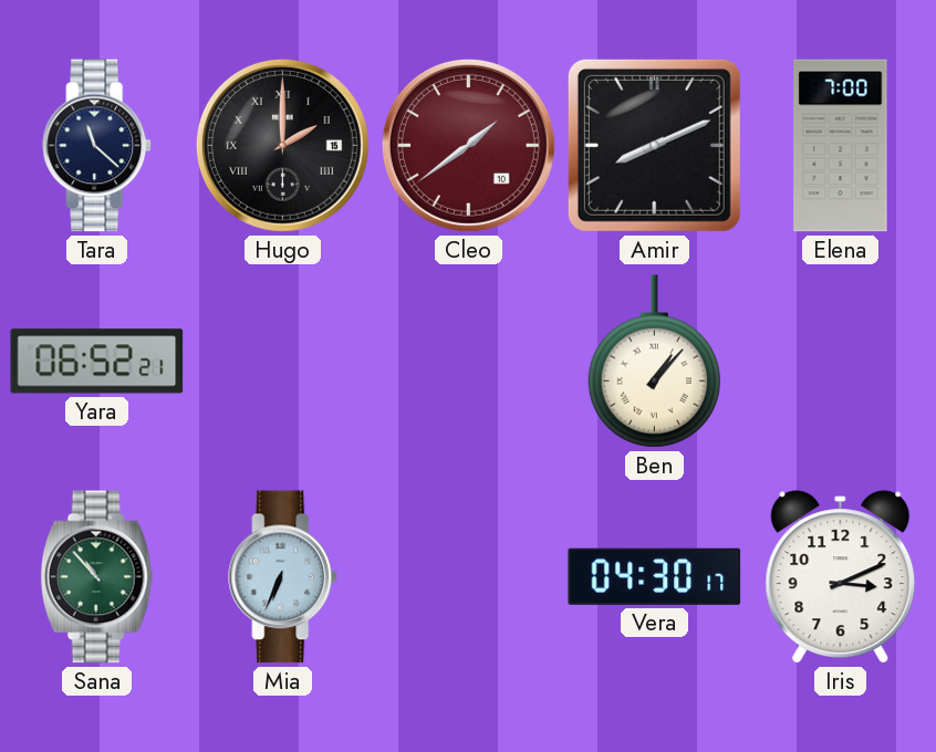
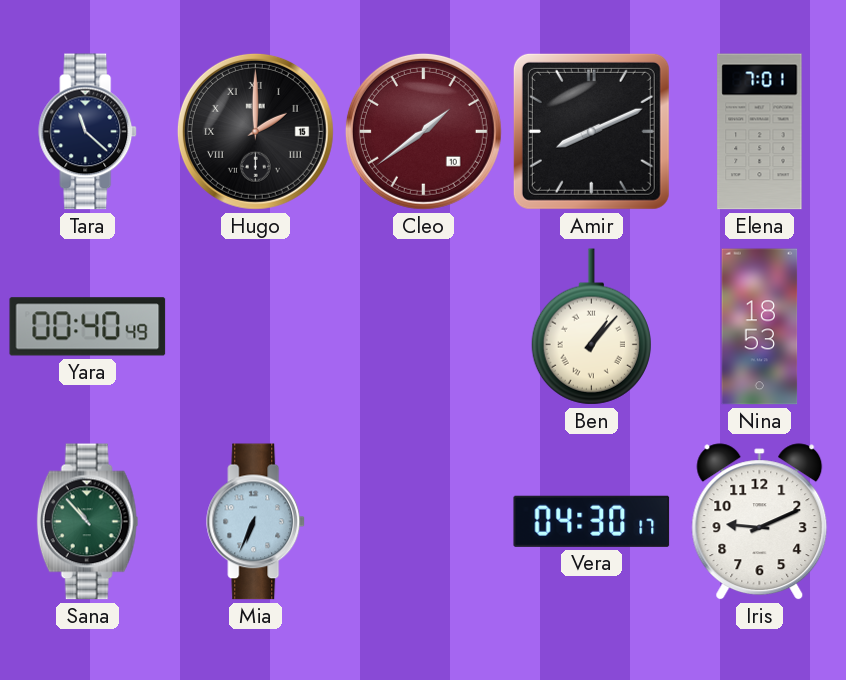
Elena: 7:00 -> 7:01 (760, 132)
Yara: 06:52 -> 00:40 (88, 327)
Nina: none -> 18:53 (760, 327)
Iris: 3:11 -> 9:11 (760, 522)
